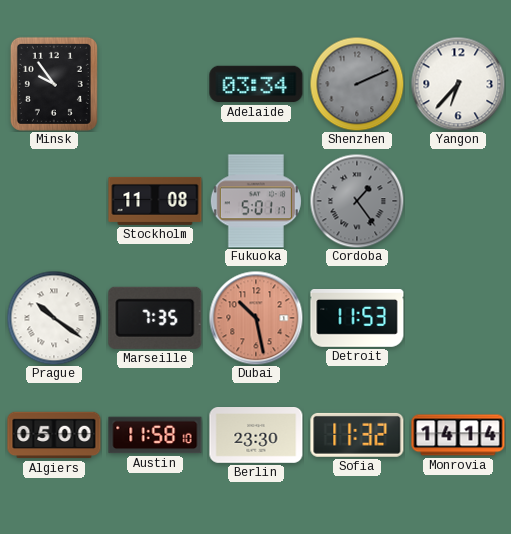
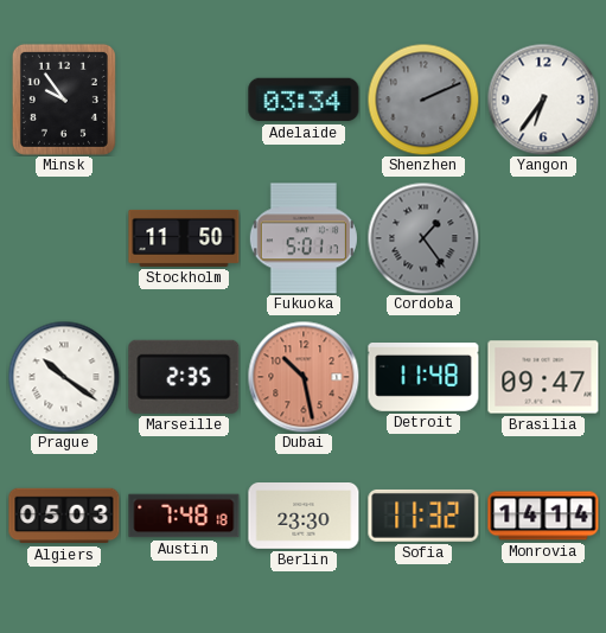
Yangon: 6:37 -> 6:36 (543, 100)
Stockholm: 11:08 -> 11:50 (184, 238)
Marseille: 7:35 -> 2:35 (184, 377)
Detroit: 11:53 -> 11:48 (423, 378)
Brasilia: none -> 09:47 (543, 377)
Algiers: 05:00 -> 05:03 (64, 516)
Austin: 11:58 -> 7:48 (184, 516)
